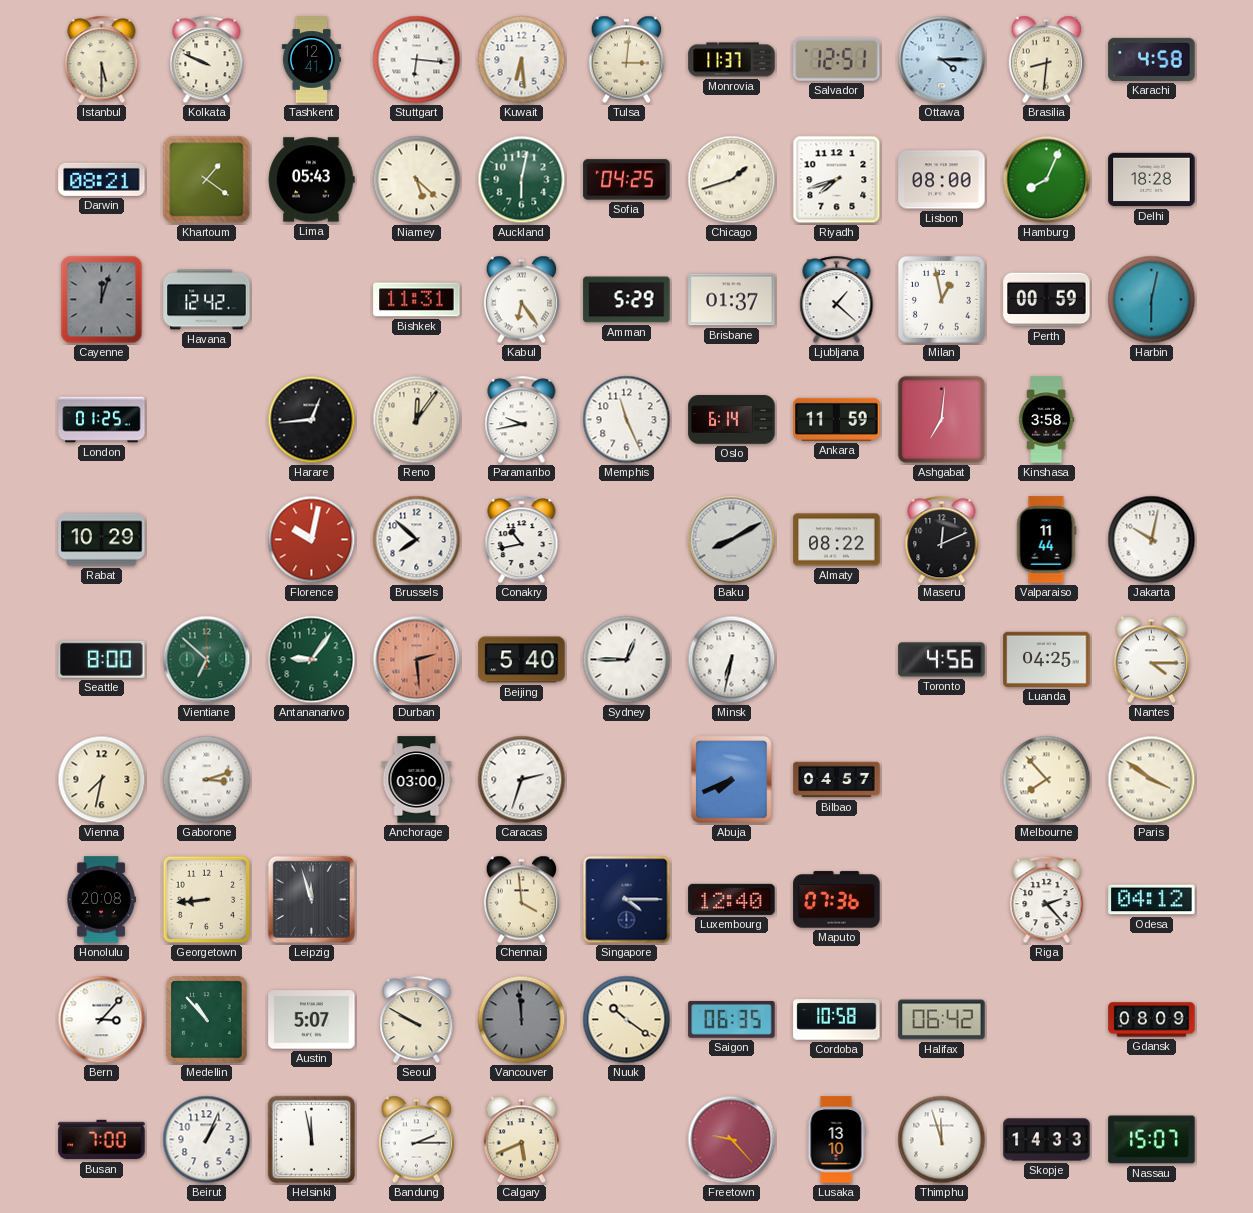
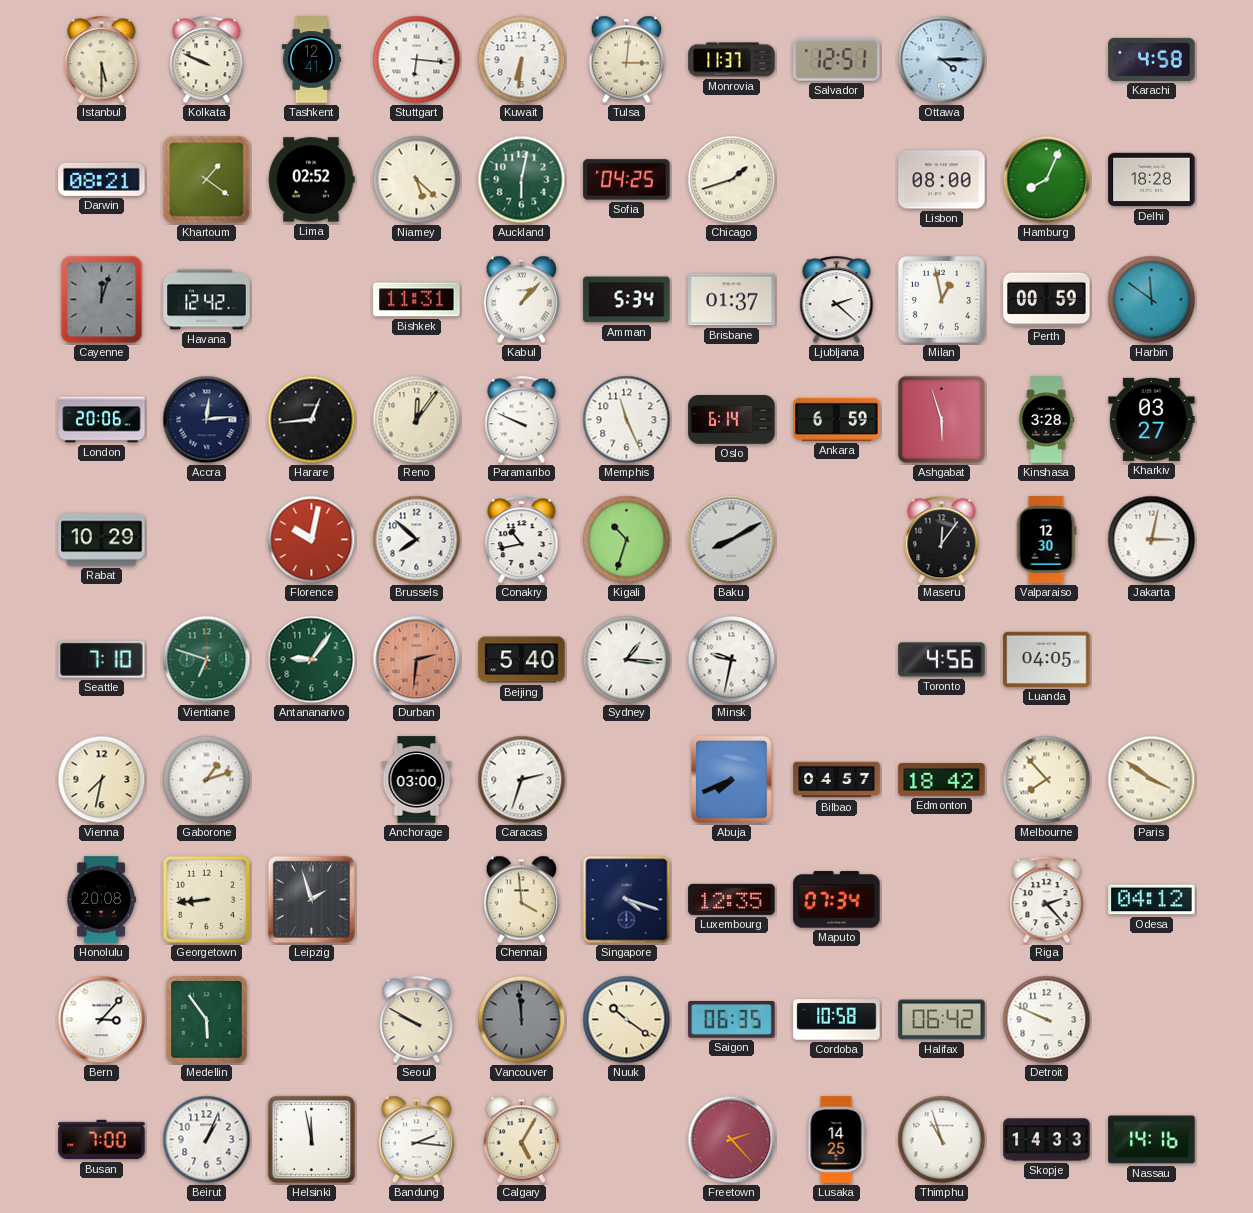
Kuwait: 6:29 -> 6:31 (522, 60)
Brasilia: 8:31 -> none (1046, 60)
Lima: 05:43 -> 02:52 (311, 180)
Riyadh: 7:42 -> none (837, 180)
Kabul: 6:24 -> 1:07 (521, 300)
Amman: 5:29 -> 5:34 (627, 300)
Ljubljana: 1:22 -> 2:22 (837, 300)
Harbin: 6:02 -> 11:51 (1152, 300)
London: 01:25 -> 20:06 (102, 420)
Accra: none -> 12:14 (207, 420)
Paramaribo: 9:43 -> 9:49 (522, 420)
Ankara: 11:59 -> 6:59 (837, 419)
Ashgabat: 7:01 -> 5:57 (942, 420)
Kinshasa: 3:58 -> 3:28 (1047, 420)
Kharkiv: none -> 03:27 (1152, 419)
Kigali: none -> 10:33 (627, 540)
Almaty: 08:22 -> none (837, 540)
Maseru: 12:11 -> 12:06 (942, 540)
Valparaiso: 11:44 -> 12:30 (1046, 540)
Jakarta: 10:02 -> 3:02 (1152, 540)
Seattle: 8:00 -> 7:10 (102, 659)
Vientiane: 6:52 -> 6:48 (207, 660)
Durban: 2:29 -> 2:31 (417, 660)
Sydney: 12:45 -> 1:16 (627, 660)
Minsk: 6:32 -> 9:32 (732, 660)
Luanda: 04:25 -> 04:05 (1047, 659)
Nantes: 4:15 -> none (1151, 660)
Gaborone: 3:12 -> 1:12 (207, 780)
Edmonton: none -> 18:42 (942, 779)
Leipzig: 11:57 -> 1:57 (311, 899)
Singapore: 4:15 -> 4:18 (627, 900)
Luxembourg: 12:40 -> 12:35 (732, 899)
Maputo: 07:36 -> 07:34 (837, 900)
Medellin: 10:53 -> 5:54 (207, 1020)
Austin: 5:07 -> none (312, 1020)
Detroit: none -> 9:49 (1047, 1020)
Gdansk: 08:09 -> none (1152, 1020)
Bandung: 2:15 -> 2:16 (416, 1140)
Calgary: 5:41 -> 5:05 (521, 1140)
Freetown: 9:23 -> 2:23 (732, 1140)
Lusaka: 13:10 -> 14:25 (836, 1140)
Thimphu: 11:57 -> 10:57 (942, 1140)
Nassau: 15:07 -> 14:16 (1152, 1140)
